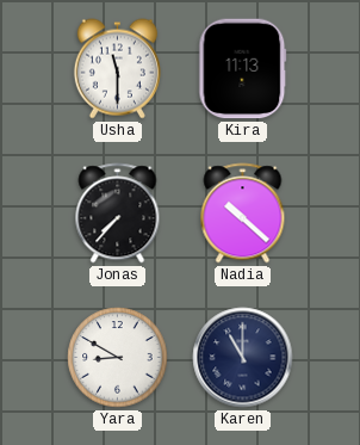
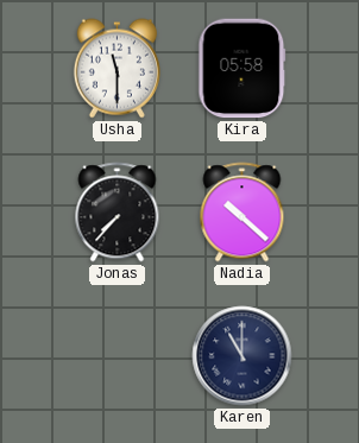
Kira: 11:13 -> 05:58 (243, 69)
Yara: 8:50 -> none (118, 358)
